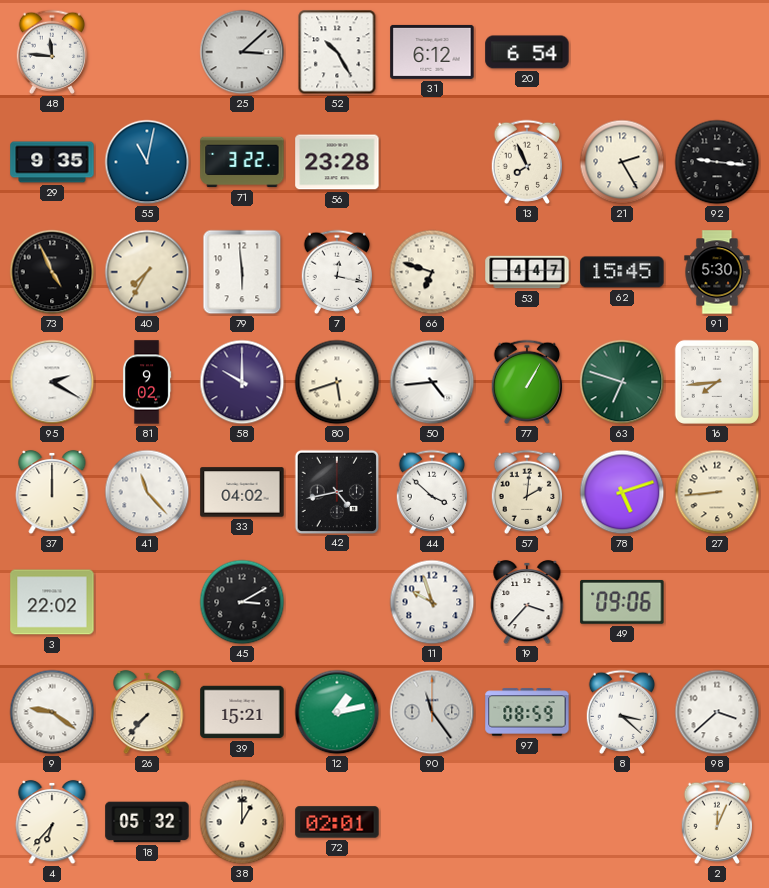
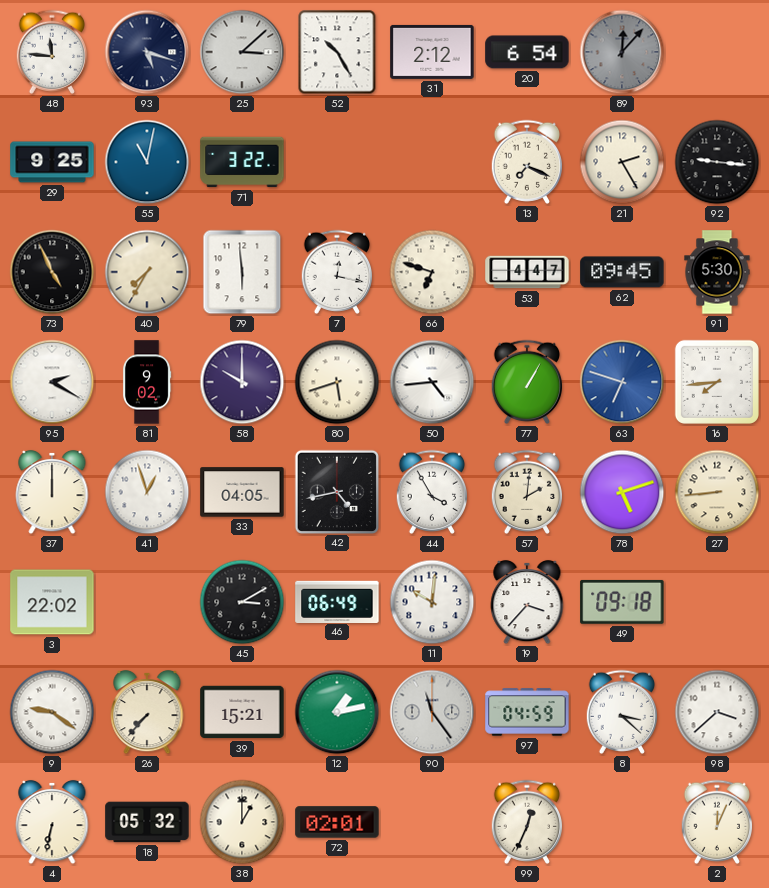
93: none -> 5:18 (147, 52)
31: 6:12 -> 2:12 (432, 52)
89: none -> 12:07 (622, 52)
29: 9:35 -> 9:25 (52, 162)
56: 23:28 -> none (337, 162)
13: 7:56 -> 7:19 (526, 162)
62: 15:45 -> 09:45 (622, 272)
63 dial: green -> blue (622, 382)
41: 11:23 -> 12:57 (147, 492)
33: 04:02 -> 04:05 (242, 492)
44: 3:52 -> 3:55 (431, 492)
46: none -> 06:49 (337, 601)
11: 9:57 -> 10:01 (432, 602)
49: 09:06 -> 09:18 (622, 602)
97: 08:59 -> 04:59 (527, 712)
4: 6:37 -> 6:32 (52, 822)
99: none -> 12:34 (526, 822)
